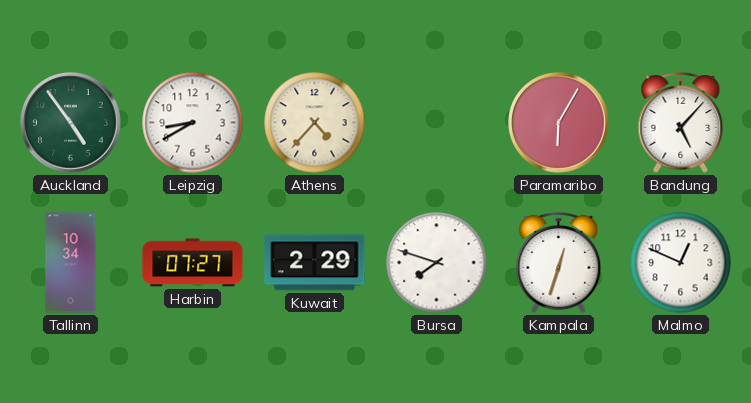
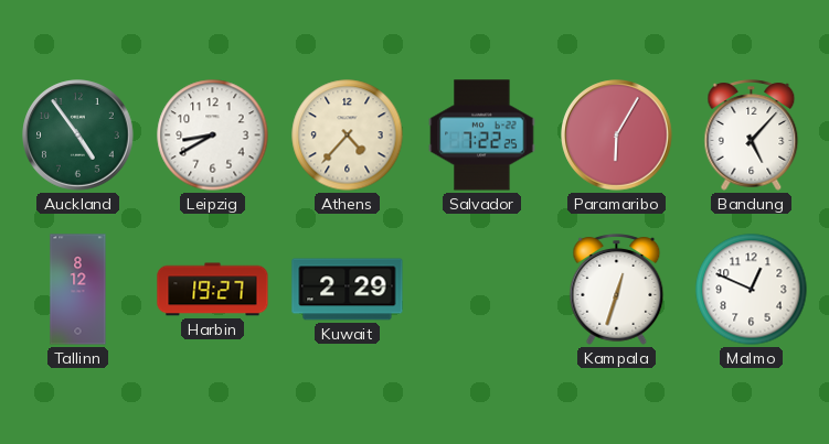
Salvador: none -> 7:22 (482, 136)
Tallinn: 10:34 -> 8:12 (78, 290)
Harbin: 07:27 -> 19:27 (213, 290)
Bursa: 7:48 -> none (437, 263)
